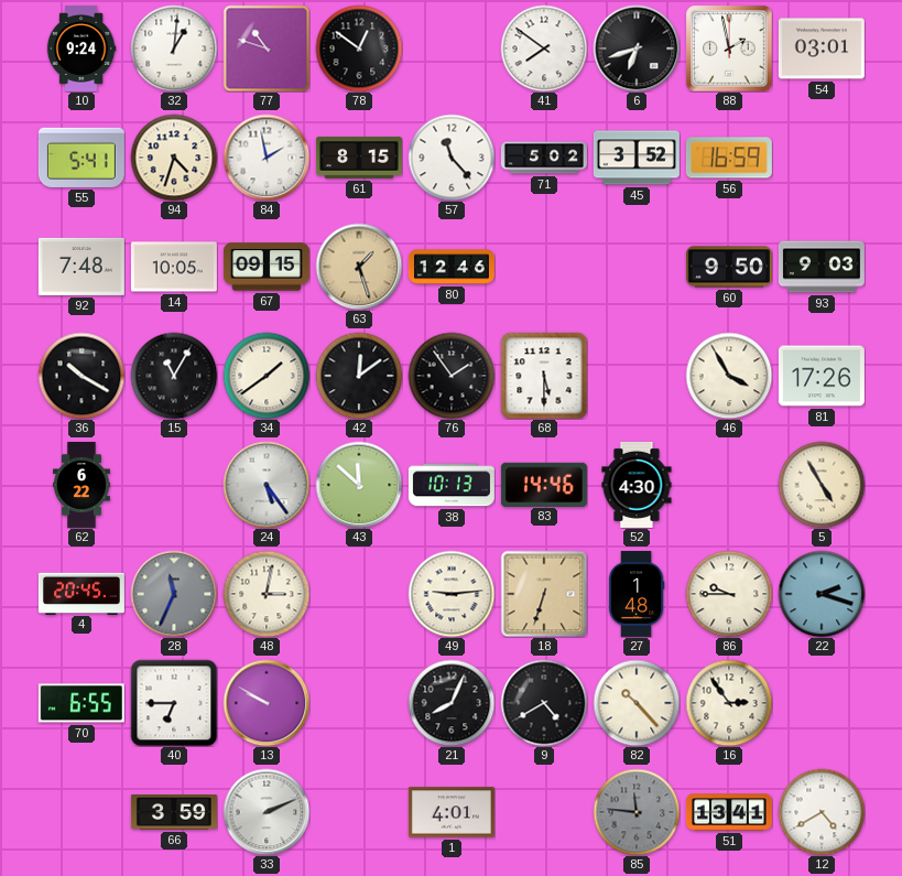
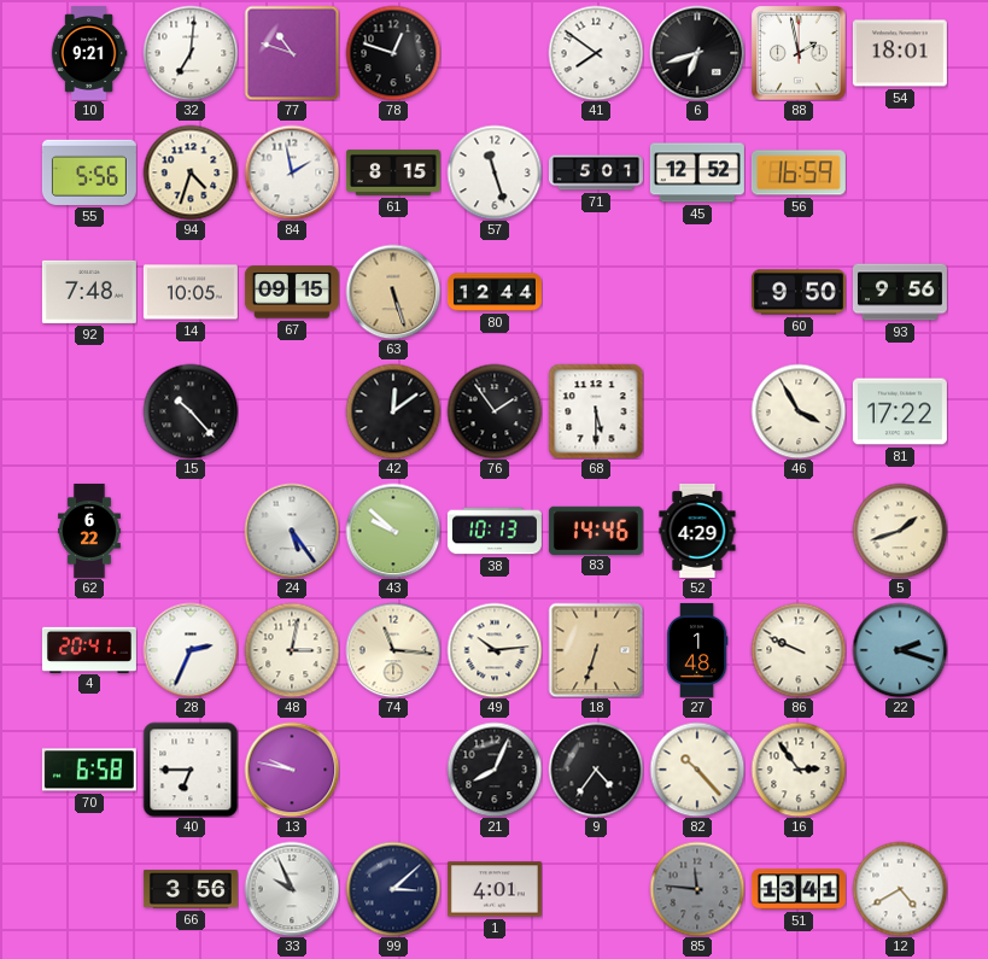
10: 9:24 -> 9:21 (89, 53)
32: 1:01 -> 7:01 (191, 53)
78: 12:51 -> 12:48 (393, 53)
54: 03:01 -> 18:01 (900, 53)
55: 5:41 -> 5:56 (89, 172)
57: 11:23 -> 11:27 (495, 172)
71: 5:02 -> 5:01 (596, 172)
45: 3:52 -> 12:52 (697, 172)
63: 1:27 -> 5:27 (393, 292)
80: 12:46 -> 12:44 (495, 292)
93: 9:03 -> 9:56 (900, 292)
36: 10:20 -> none (81, 376)
15: 11:05 -> 10:23 (191, 411)
34: 1:39 -> none (267, 376)
81: 17:26 -> 17:22 (900, 411)
43: 11:52 -> 9:52 (393, 531)
52: 4:30 -> 4:29 (697, 531)
5: 4:55 -> 1:42 (900, 531)
4: 20:45 -> 20:41 (89, 649)
28: 11:34 -> 2:34 (191, 650)
28 dial: grey -> white (191, 650)
74: none -> 11:16 (393, 650)
49: 9:14 -> 10:14 (495, 650)
86: 9:45 -> 9:49 (799, 650)
70: 6:55 -> 6:58 (89, 770)
13: 9:50 -> 9:47 (292, 770)
9: 4:40 -> 4:36 (596, 770)
66: 3:59 -> 3:56 (191, 889)
33: 2:11 -> 9:56 (292, 889)
99: none -> 3:08 (393, 889)
